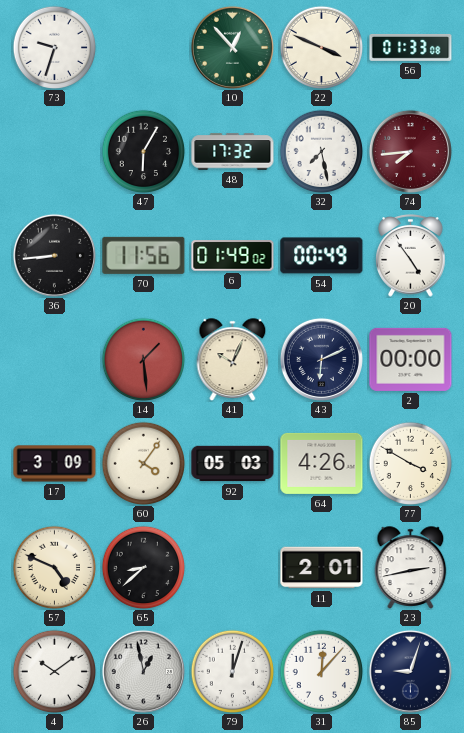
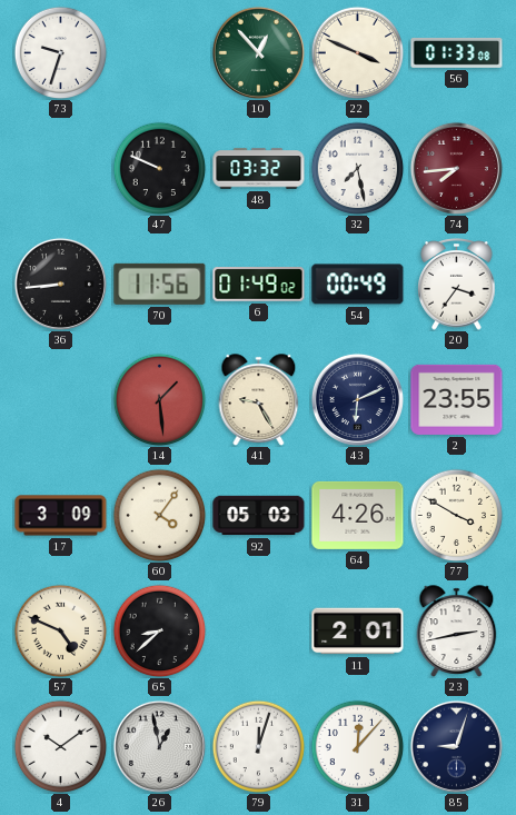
47: 6:05 -> 9:49 (159, 168)
48: 17:32 -> 03:32 (259, 169)
20: 4:54 -> 3:36 (457, 285)
41: 10:04 -> 9:25 (259, 400)
2: 00:00 -> 23:55 (457, 399)
